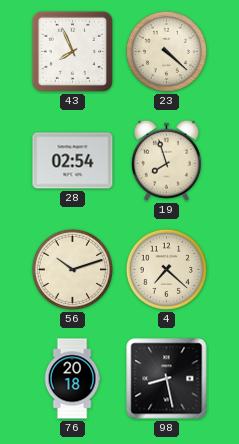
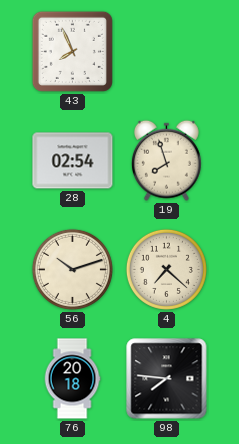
23: 4:22 -> none (166, 51)
98: 8:28 -> 7:46 (167, 379)
